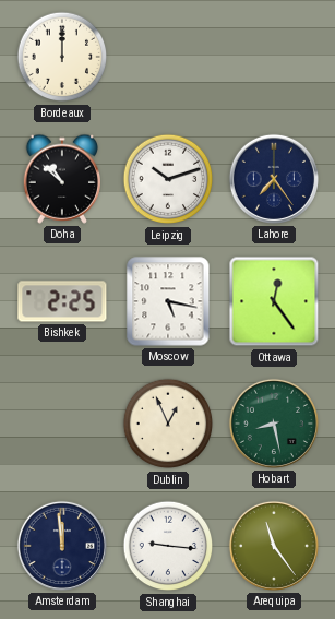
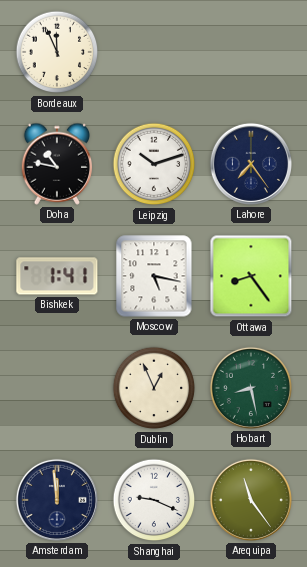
Bordeaux: 12:00 -> 11:56 (57, 52)
Doha: 10:52 -> 10:47 (56, 164)
Bishkek: 2:25 -> 1:41 (57, 276)
Ottawa: 12:24 -> 8:24 (251, 276)
Shanghai: 9:16 -> 9:19 (154, 500)
